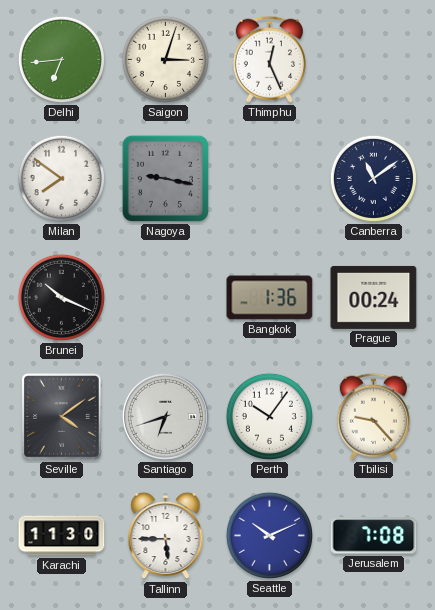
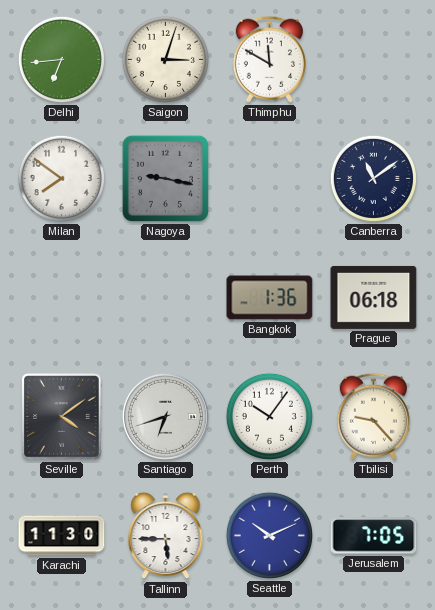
Thimphu: 12:26 -> 11:50 (269, 59)
Brunei: 10:19 -> none (61, 297)
Prague: 00:24 -> 06:18 (374, 297)
Jerusalem: 7:08 -> 7:05 (374, 536)
